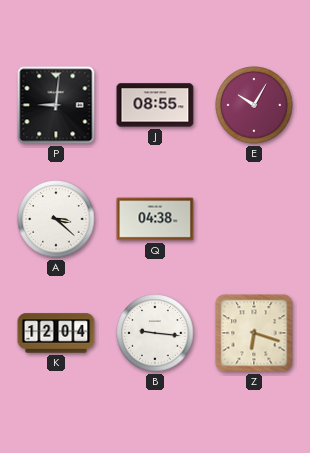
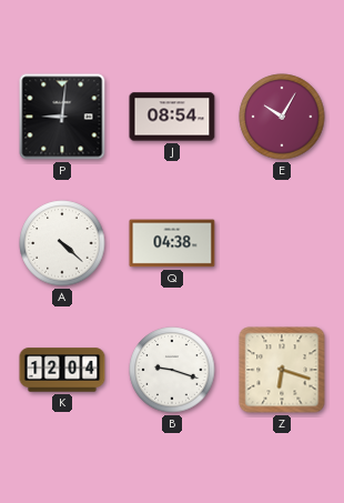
J: 08:55 -> 08:54 (172, 117)
A: 3:22 -> 4:22 (62, 243)
B: 9:16 -> 9:18 (172, 370)
